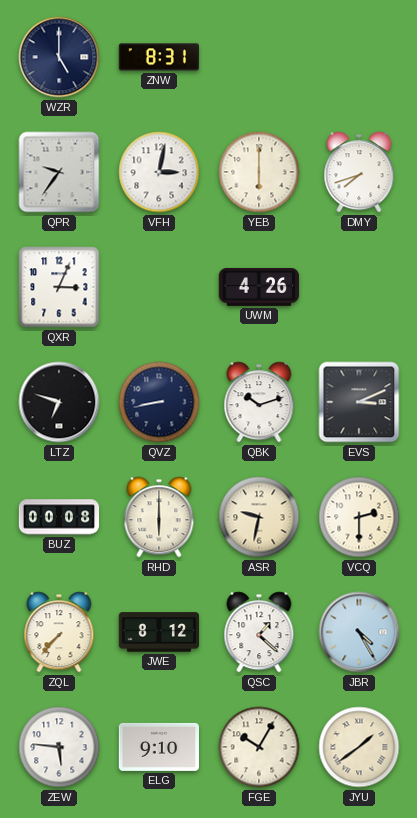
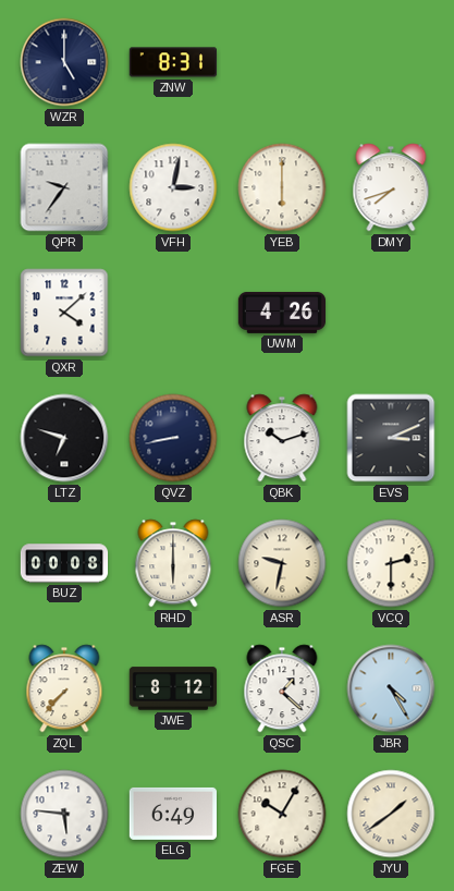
QXR: 3:04 -> 4:08 (64, 313)
ELG: 9:10 -> 6:49 (172, 814)
